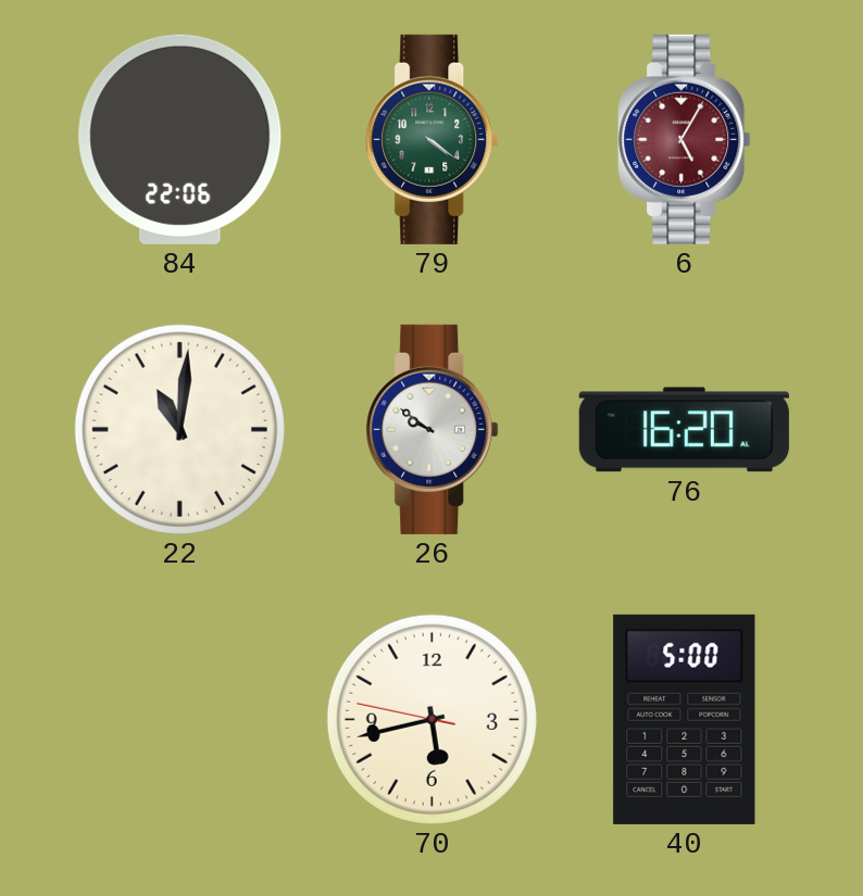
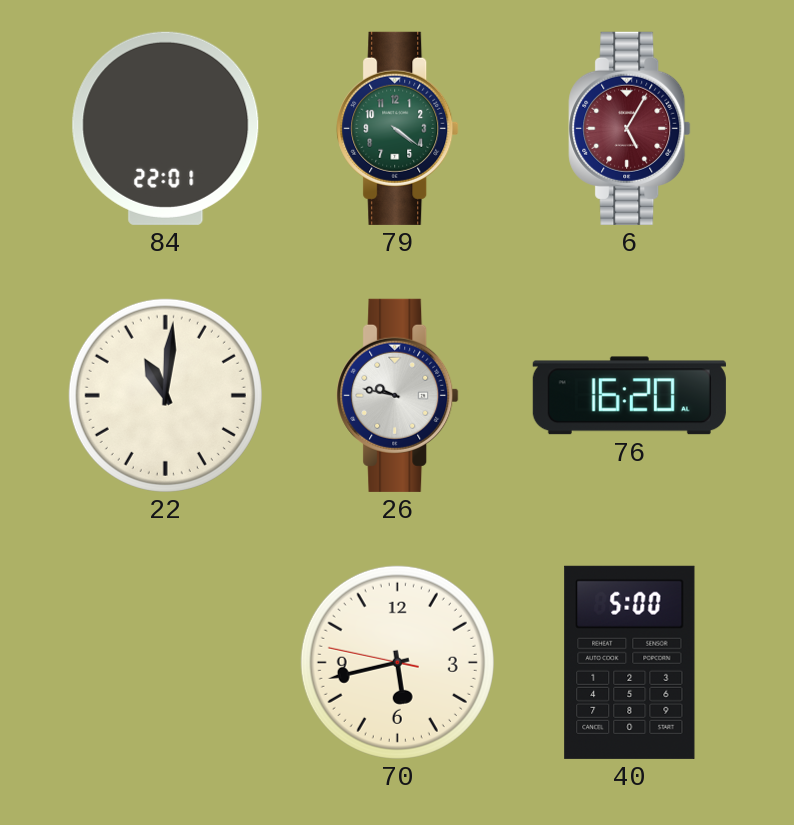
84: 22:06 -> 22:01 (166, 128)
26: 9:51 -> 9:47 (398, 395)
